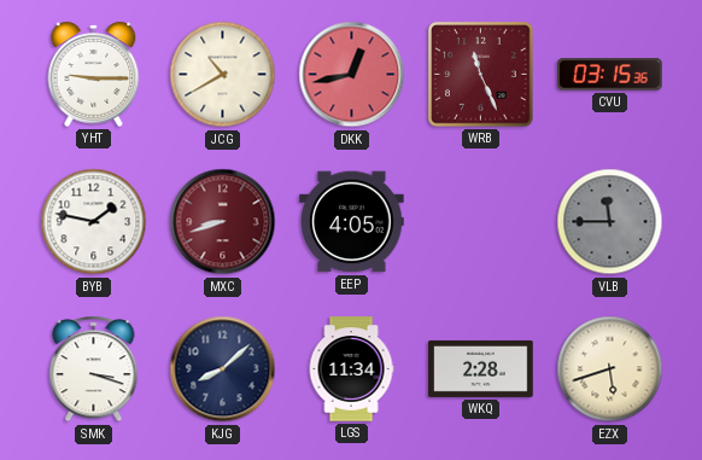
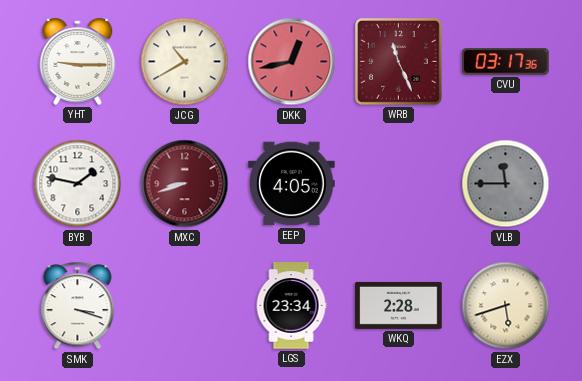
CVU: 03:15 -> 03:17 (506, 62)
KJG: 8:08 -> none (223, 369)
LGS: 11:34 -> 23:34 (291, 306)
